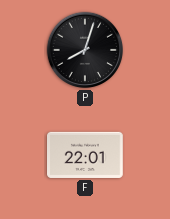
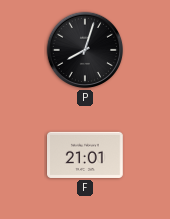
F: 22:01 -> 21:01 (86, 155)
